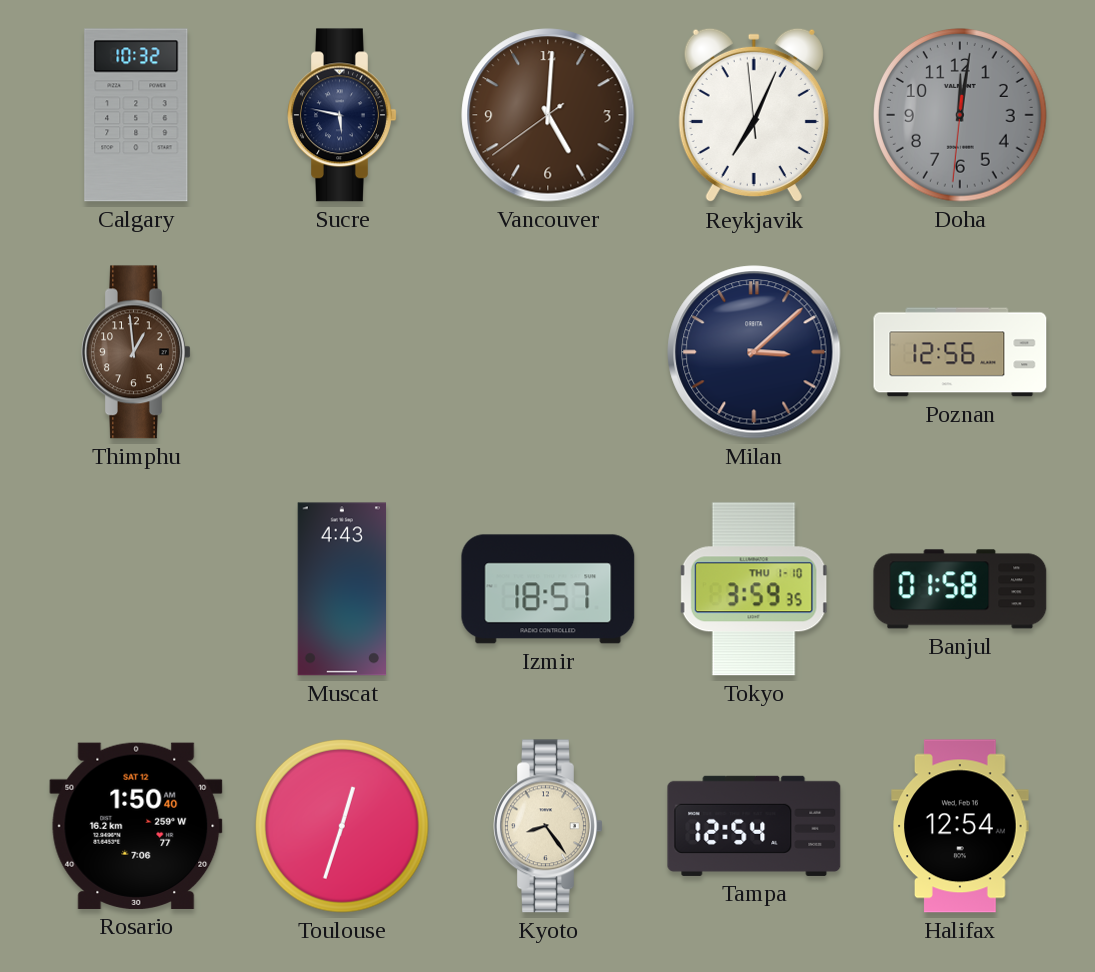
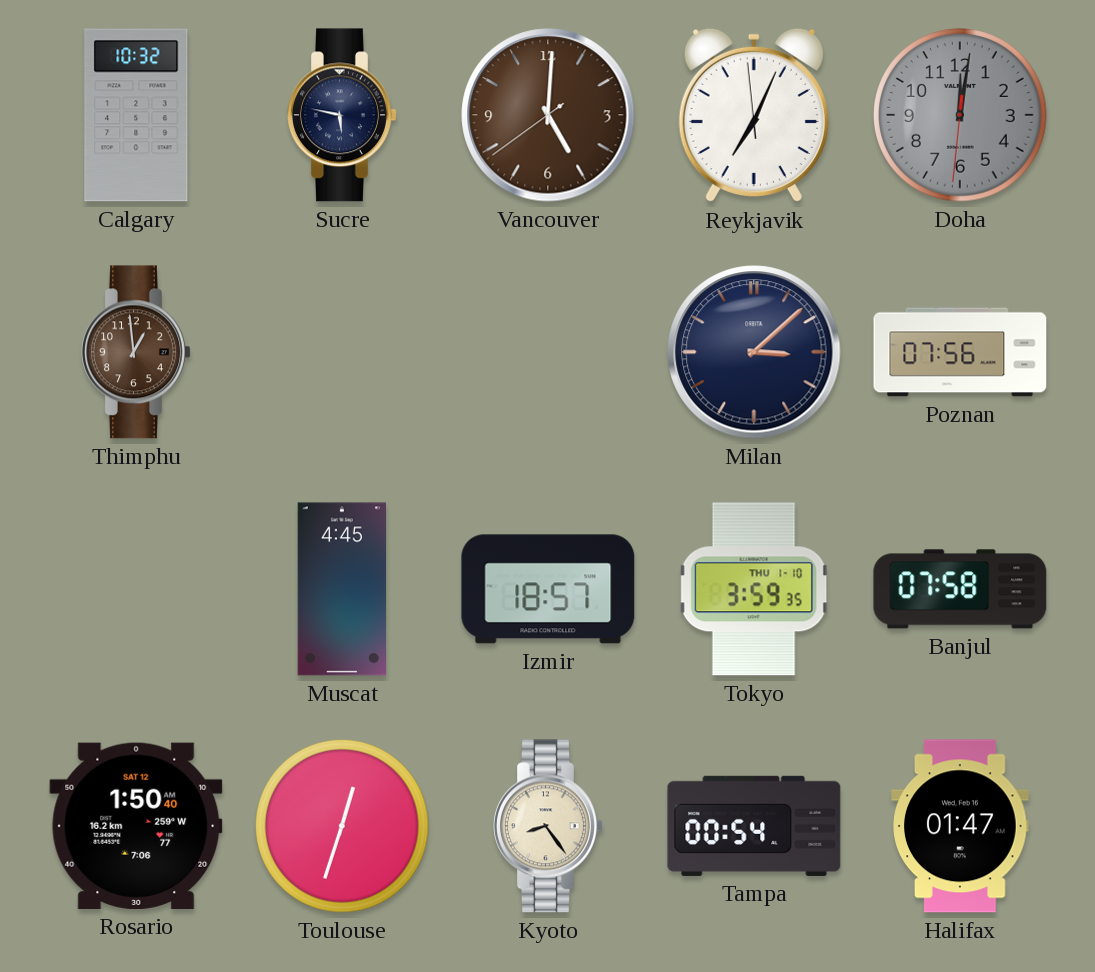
Poznan: 12:56 -> 07:56 (960, 352)
Muscat: 4:43 -> 4:45 (342, 589)
Banjul: 01:58 -> 07:58 (960, 589)
Tampa: 12:54 -> 00:54 (754, 826)
Halifax: 12:54 -> 01:47 (960, 826)
